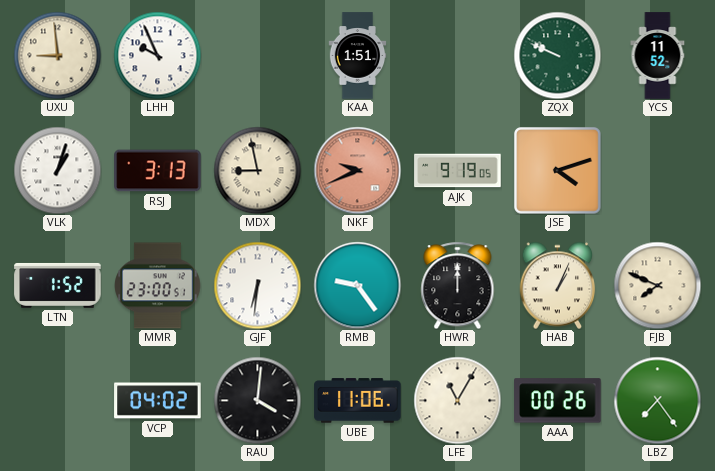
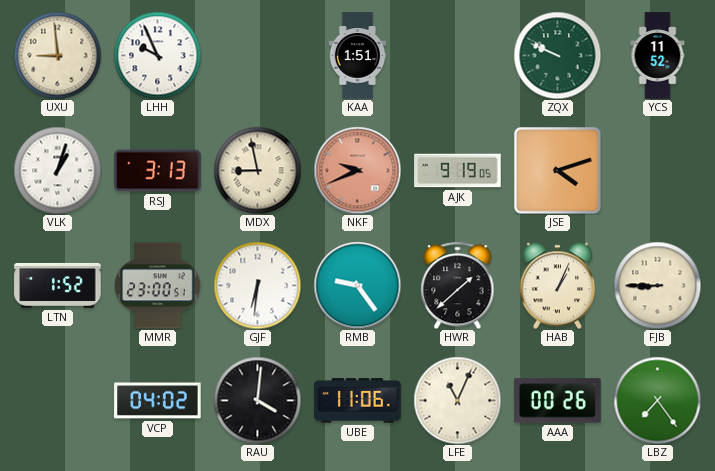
HWR: 12:00 -> 1:38 (458, 285)
FJB: 7:49 -> 8:45 (657, 285)
LFE: 11:05 -> 11:04 (457, 400)
